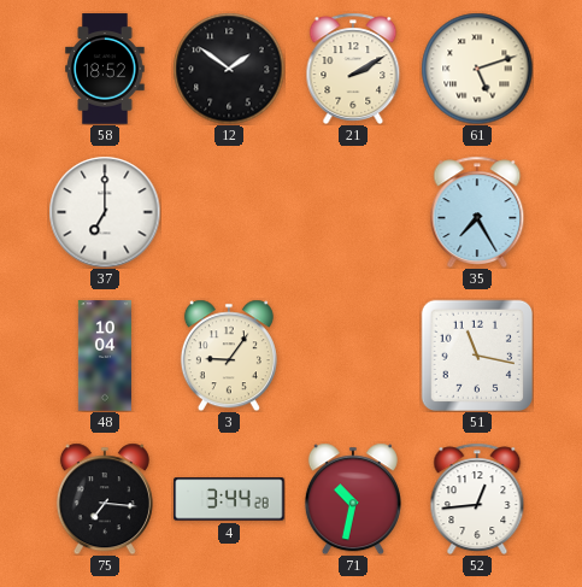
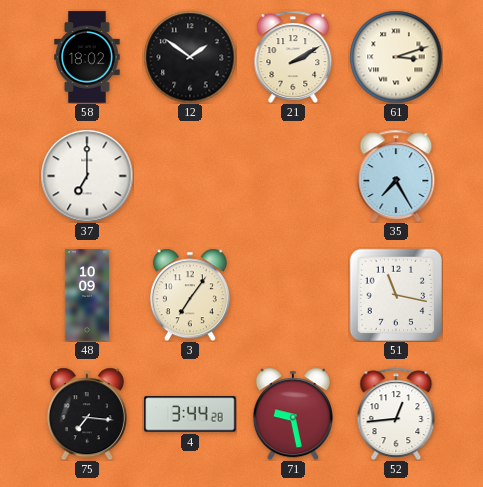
58: 18:52 -> 18:02 (87, 57)
61: 5:12 -> 3:12 (396, 57)
48: 10:04 -> 10:09 (87, 295)
3: 9:06 -> 7:06 (190, 295)
71: 10:32 -> 9:28 (293, 414)
